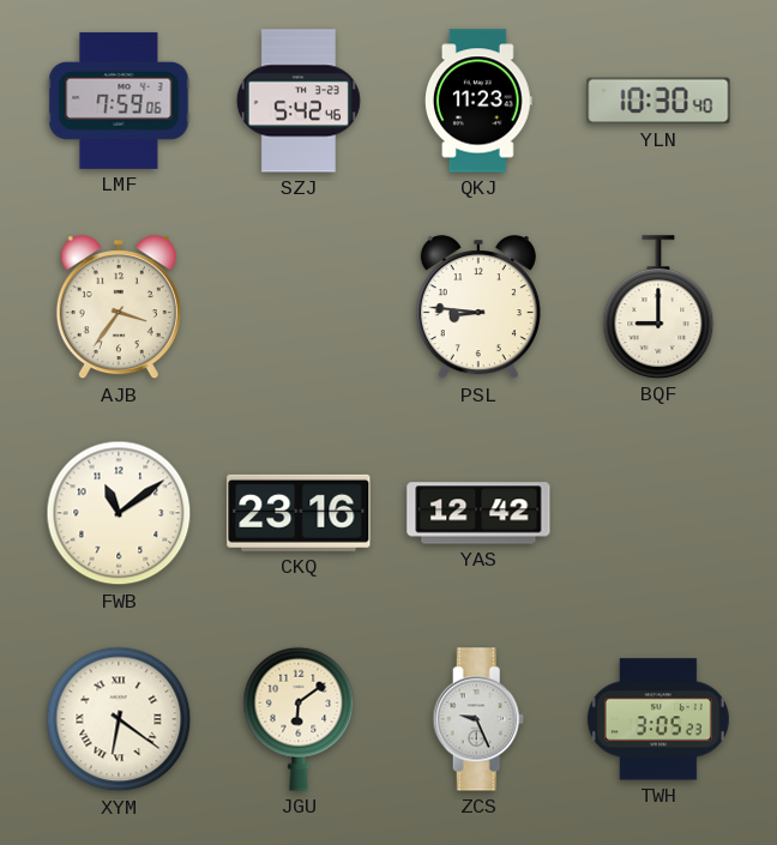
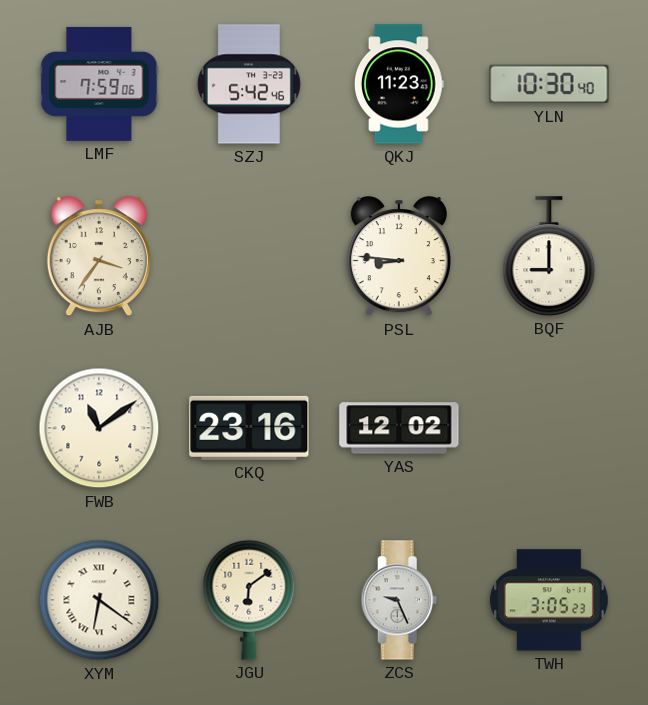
YAS: 12:42 -> 12:02 (399, 428)
